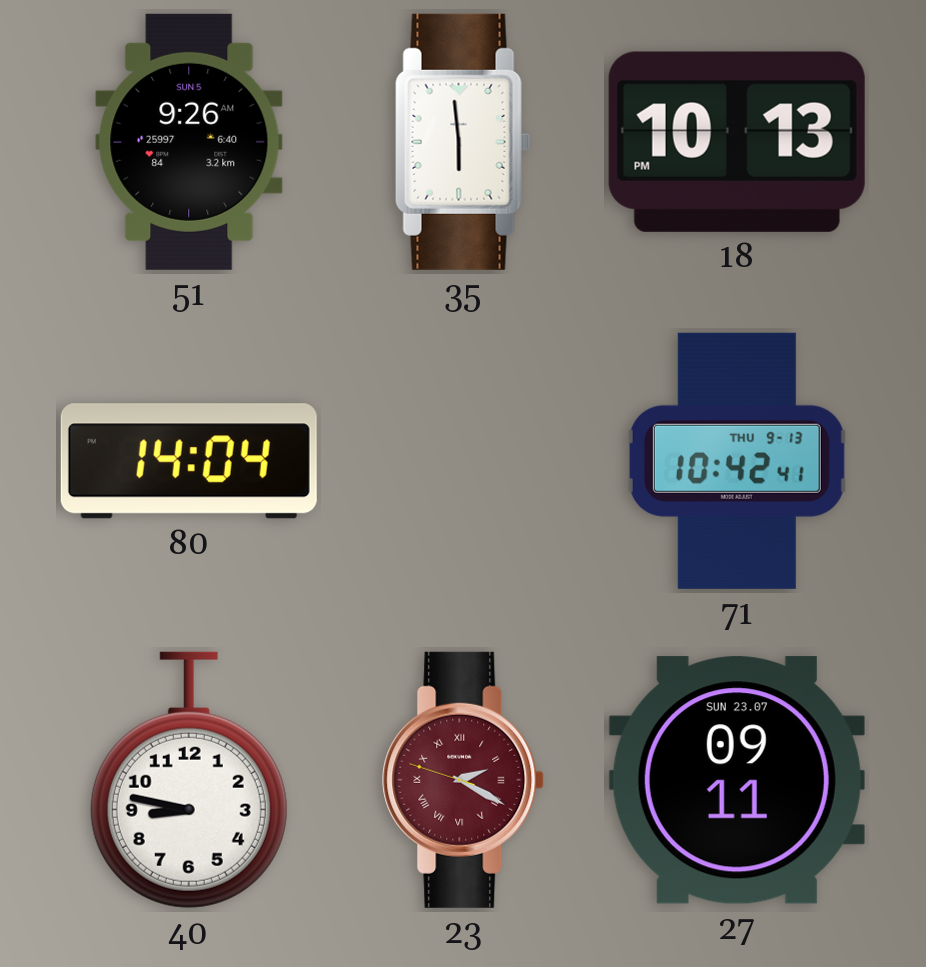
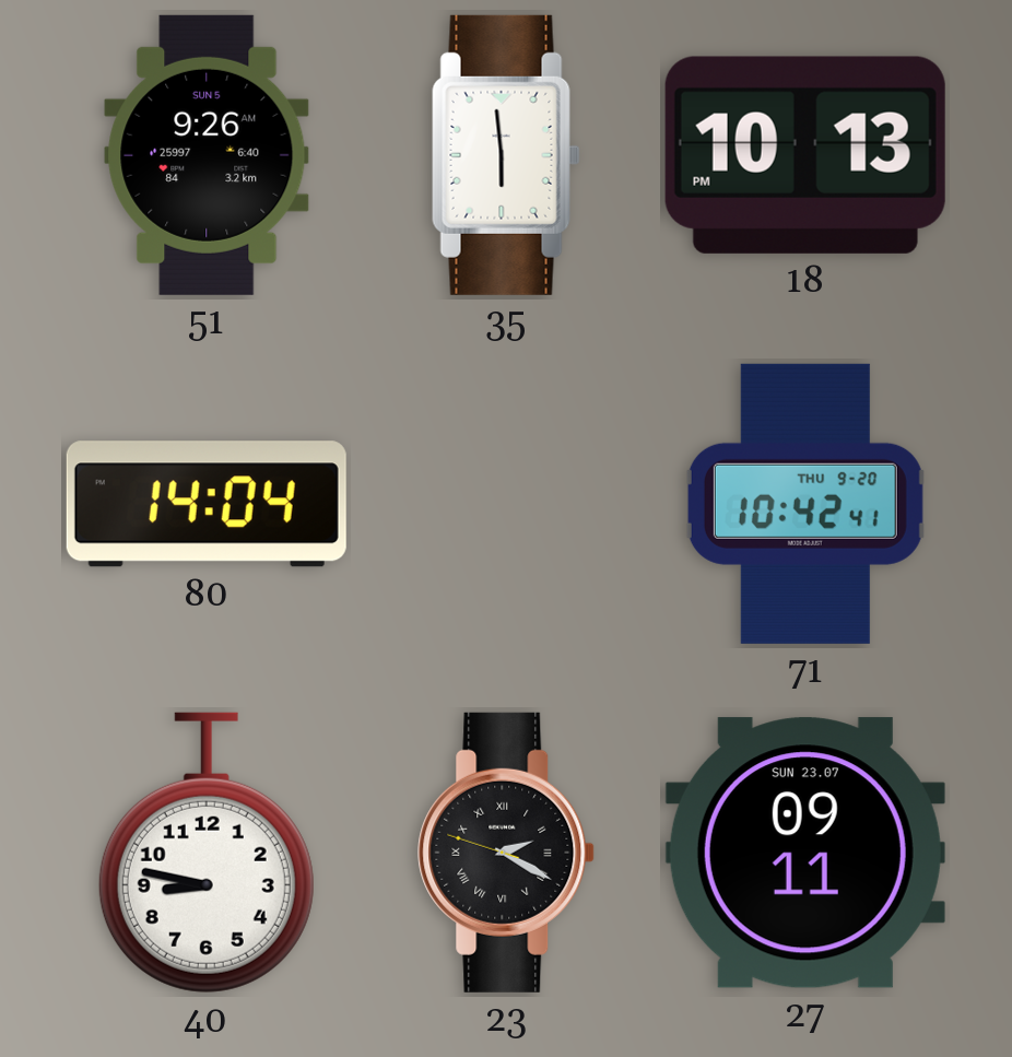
71 date: THU 9-13 -> THU 9-20 (805, 504)
23 dial: burgundy -> black (506, 853)
